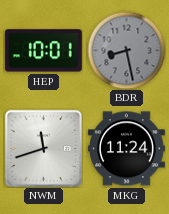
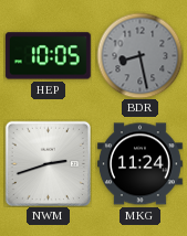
HEP: 10:01 -> 10:05 (48, 56)
NWM: 11:42 -> 2:42 (48, 163)
